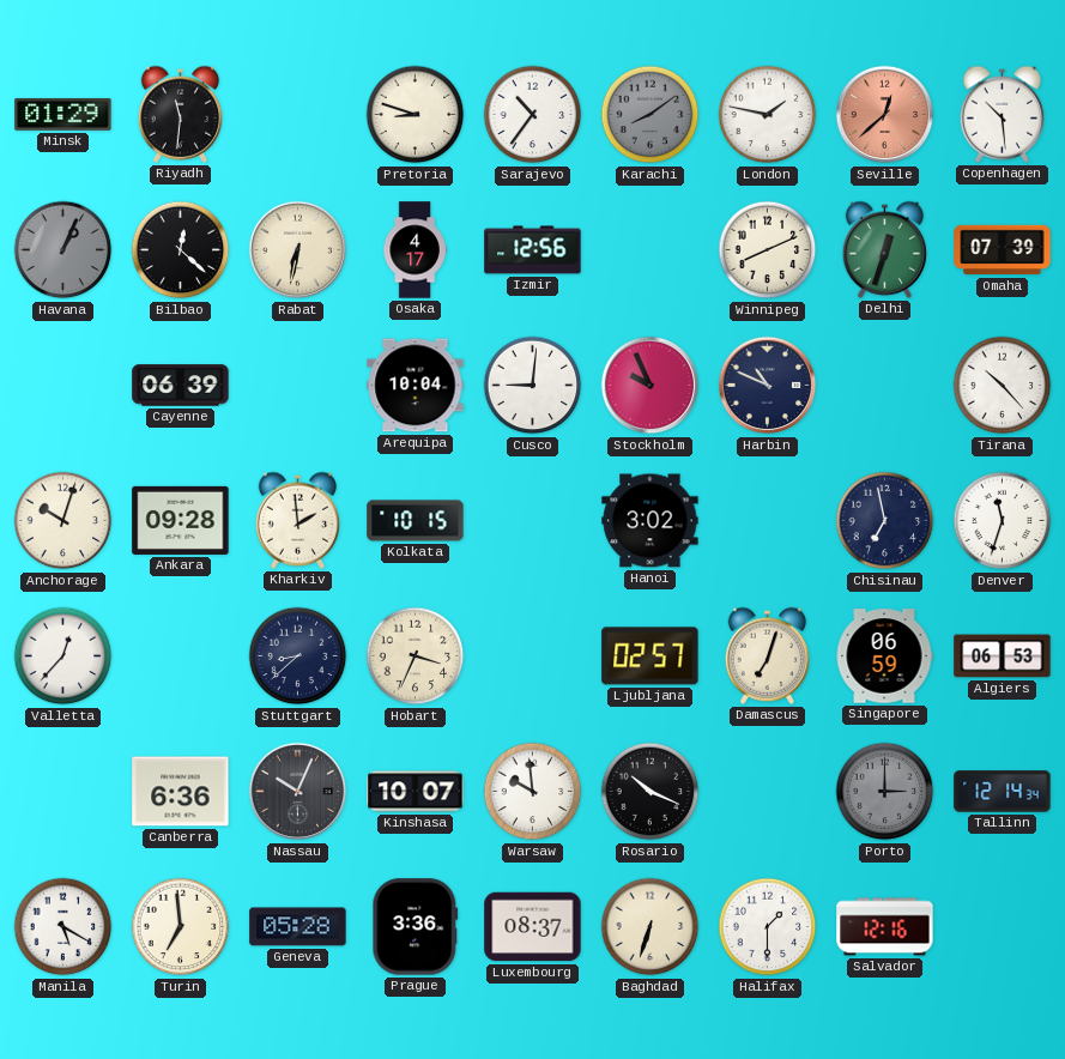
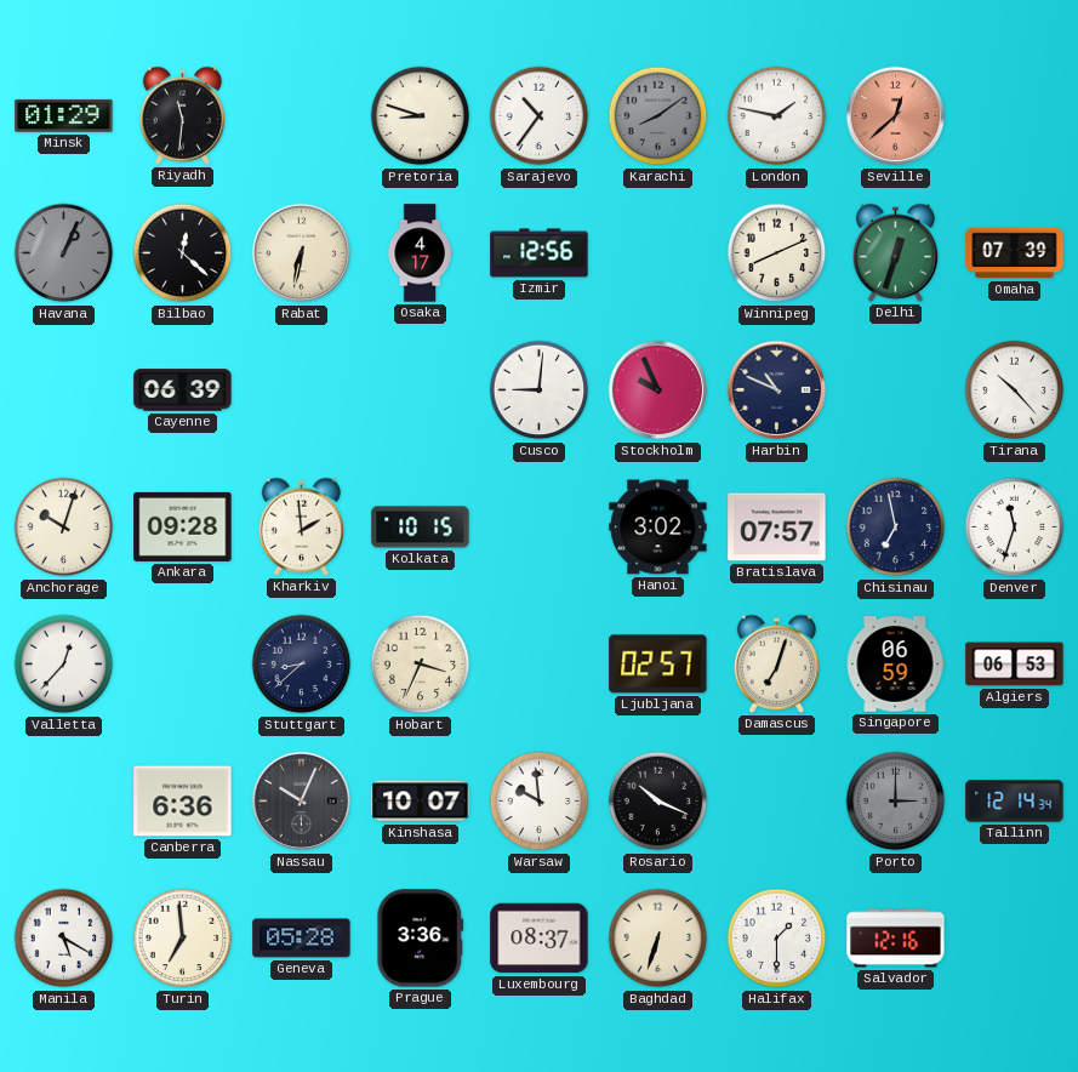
Copenhagen: 10:29 -> none (1003, 114)
Arequipa: 10:04 -> none (416, 386)
Bratislava: none -> 07:57 (777, 528)
